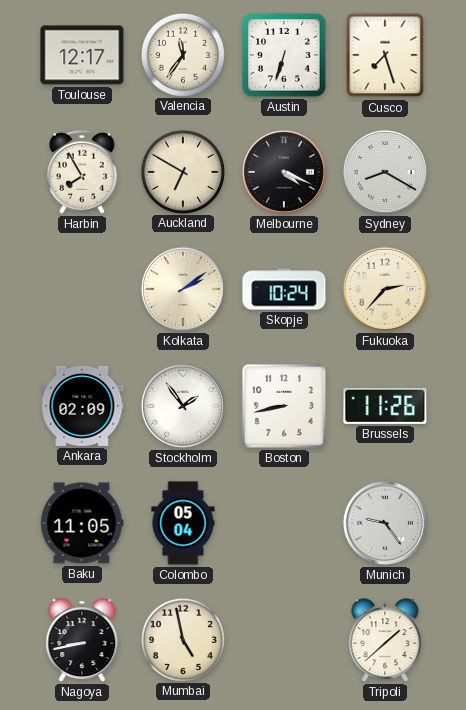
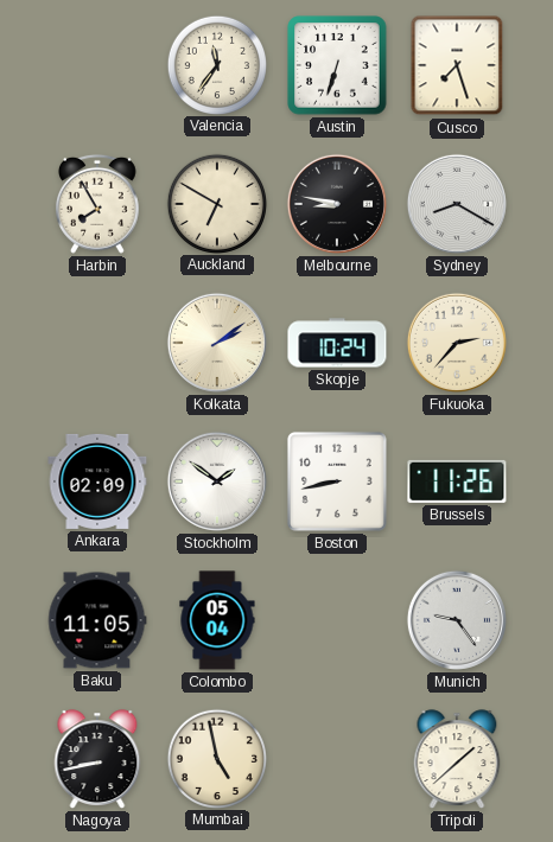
Toulouse: 12:17 -> none (82, 55)
Melbourne: 4:19 -> 8:47 (337, 204)
Stockholm: 1:54 -> 1:51 (217, 481)
